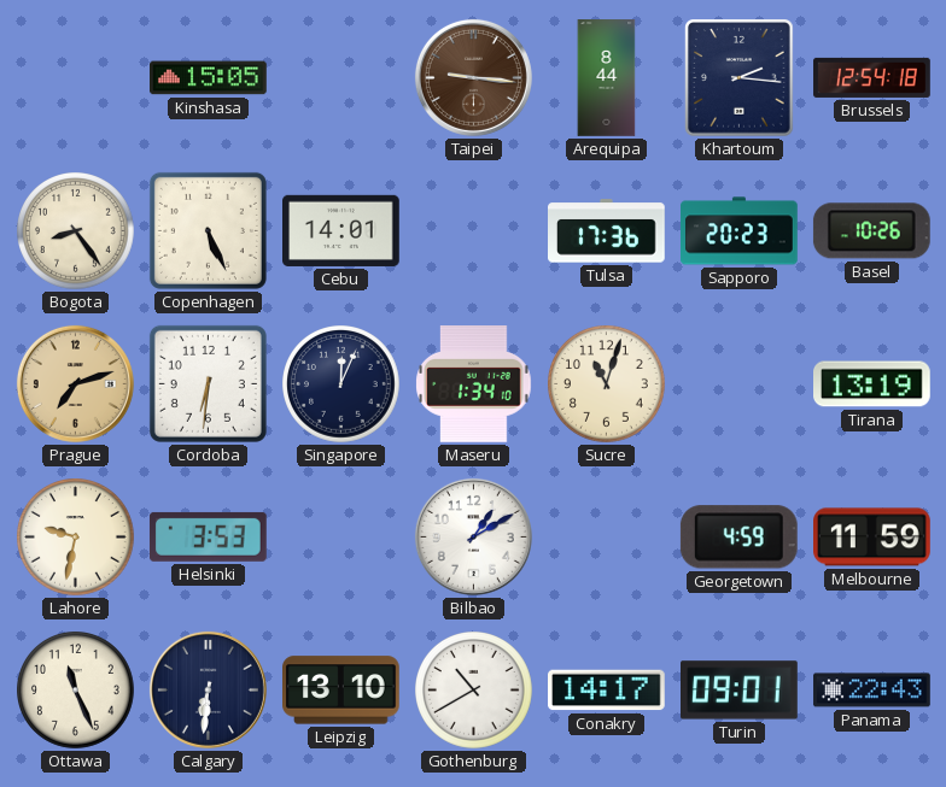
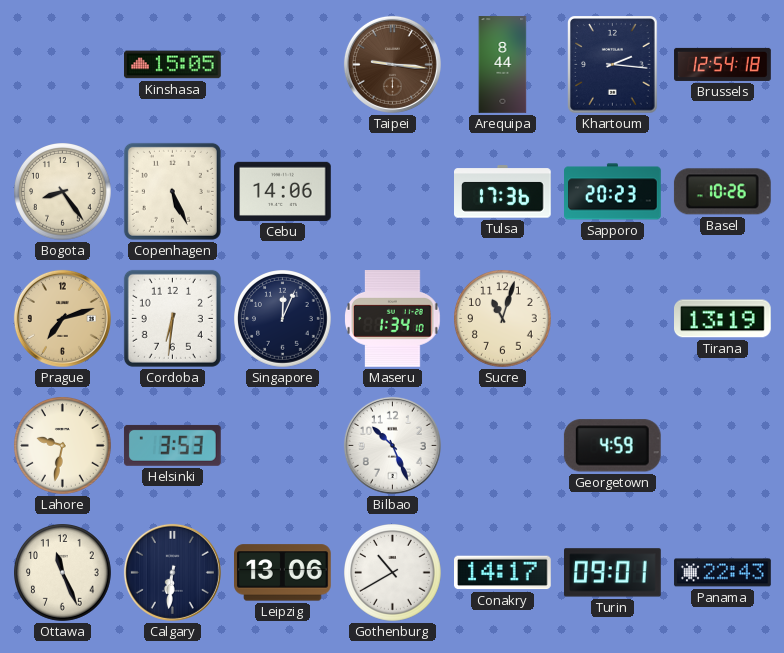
Cebu: 14:01 -> 14:06 (283, 191)
Bilbao: 1:10 -> 10:26 (392, 445)
Melbourne: 11:59 -> none (872, 538)
Leipzig: 13:10 -> 13:06 (283, 573)
